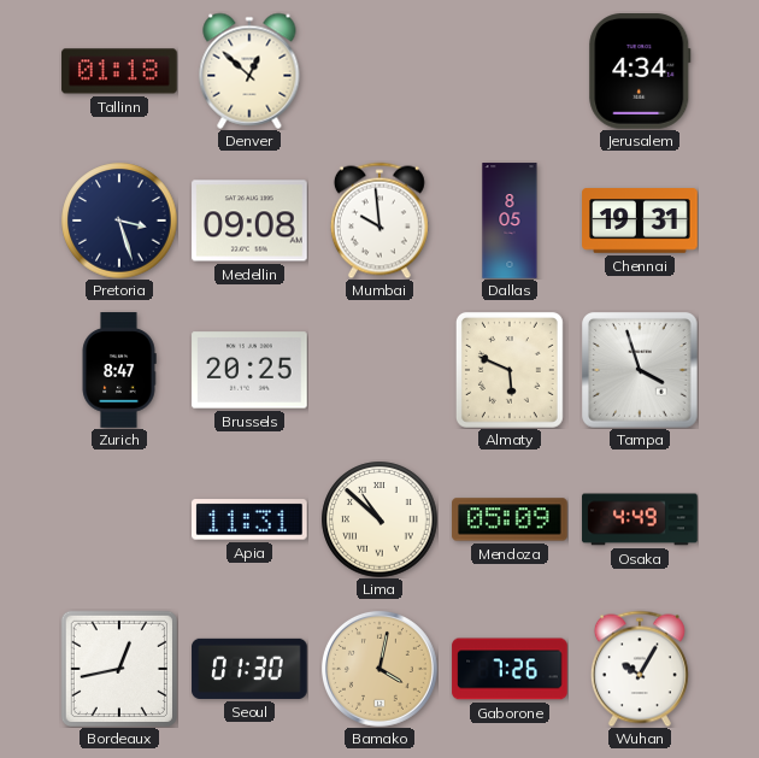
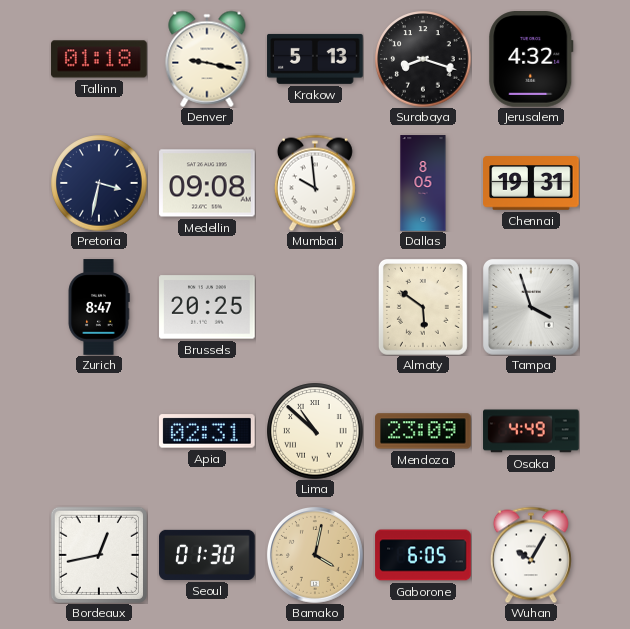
Denver: 12:52 -> 9:17 (207, 59)
Krakow: none -> 5:13 (315, 59)
Surabaya: none -> 8:18 (423, 59)
Jerusalem: 4:34 -> 4:32 (531, 60)
Pretoria: 3:27 -> 3:32 (99, 183)
Almaty: 5:49 -> 5:51 (423, 307)
Apia: 11:31 -> 02:31 (208, 431)
Mendoza: 05:09 -> 23:09 (423, 431)
Gaborone: 7:26 -> 6:05 (423, 555)
